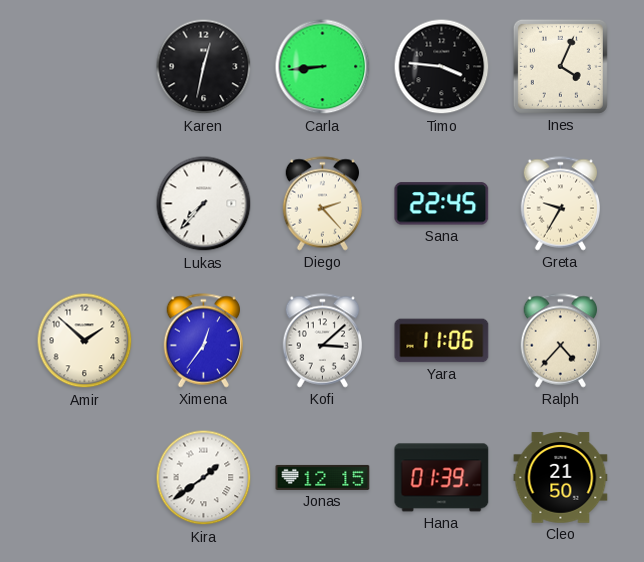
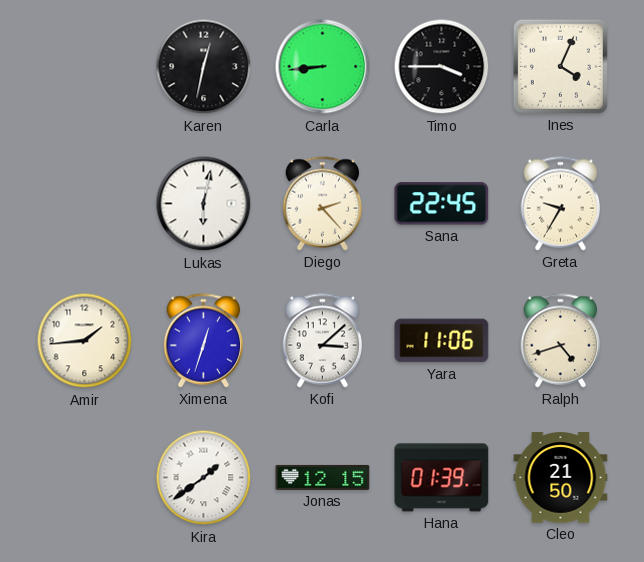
Timo: 3:46 -> 3:45 (442, 67)
Lukas: 7:37 -> 6:02 (204, 204)
Amir: 1:52 -> 1:44 (85, 341)
Ximena: 12:36 -> 12:33 (204, 341)
Ralph: 4:37 -> 4:42 (561, 341)
